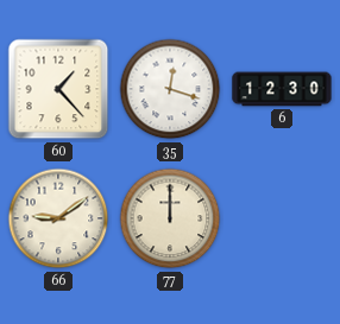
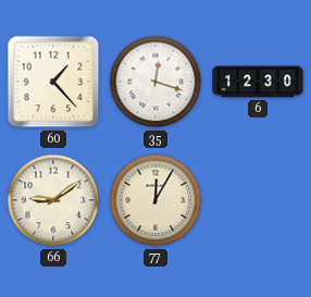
77: 12:00 -> 12:05 (155, 200)
